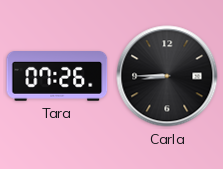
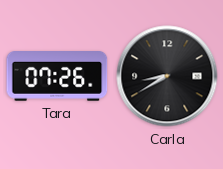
Carla: 8:45 -> 8:40 (167, 76)
